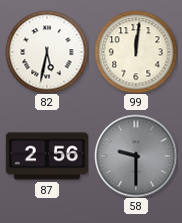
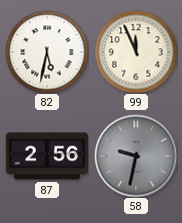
99: 12:01 -> 11:56 (136, 52)
58: 9:30 -> 9:32 (136, 156)
